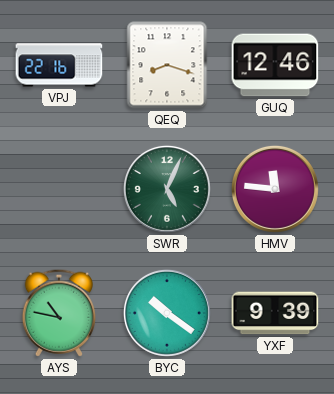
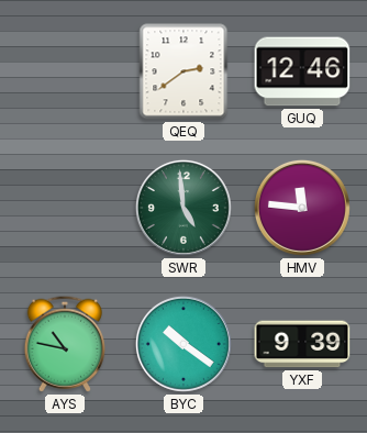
VPJ: 22:16 -> none (59, 65)
QEQ: 8:18 -> 2:39 (183, 71)
SWR: 5:04 -> 4:59 (183, 208)
